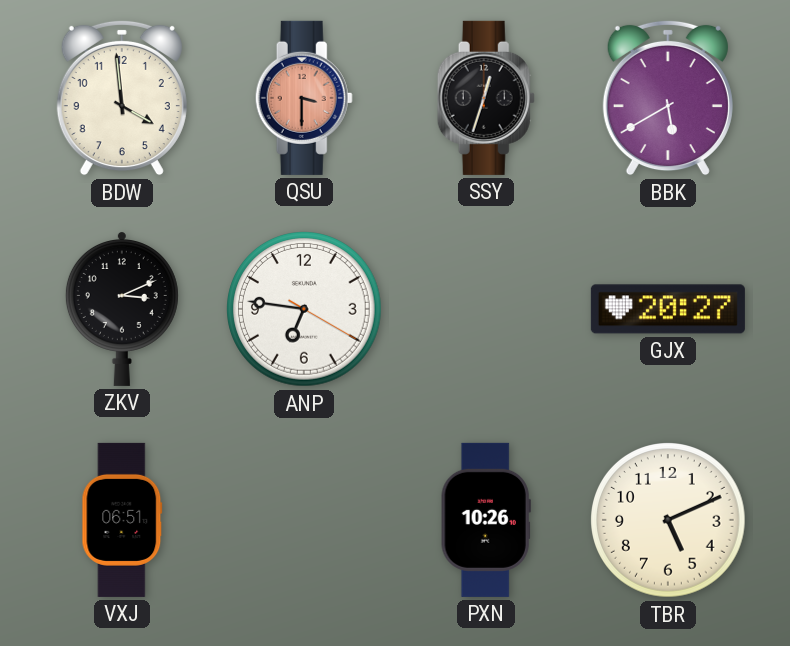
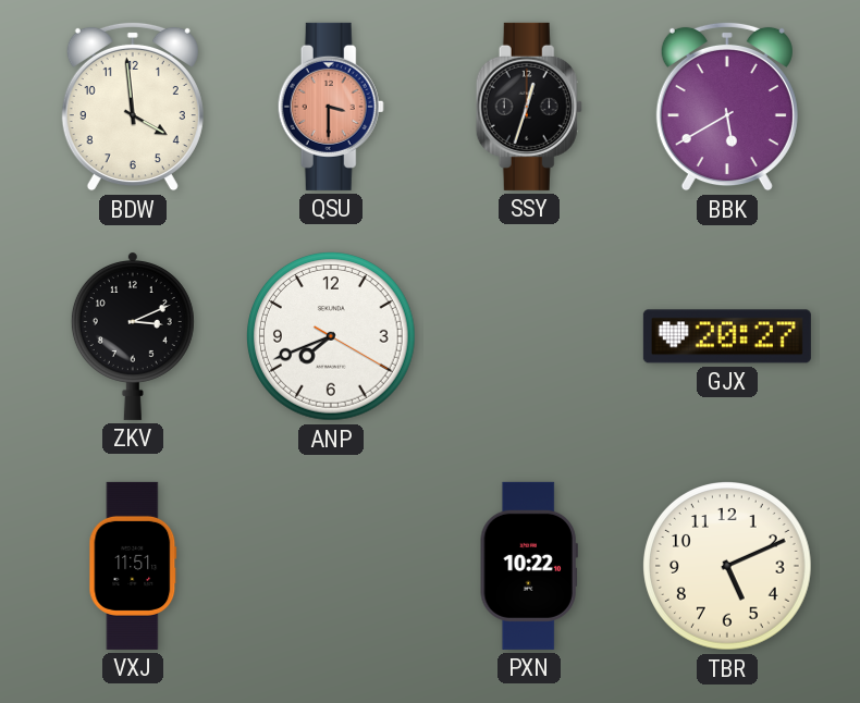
ANP: 6:46 -> 7:41 (332, 337)
VXJ: 06:51 -> 11:51 (133, 566)
PXN: 10:26 -> 10:22 (529, 566)
